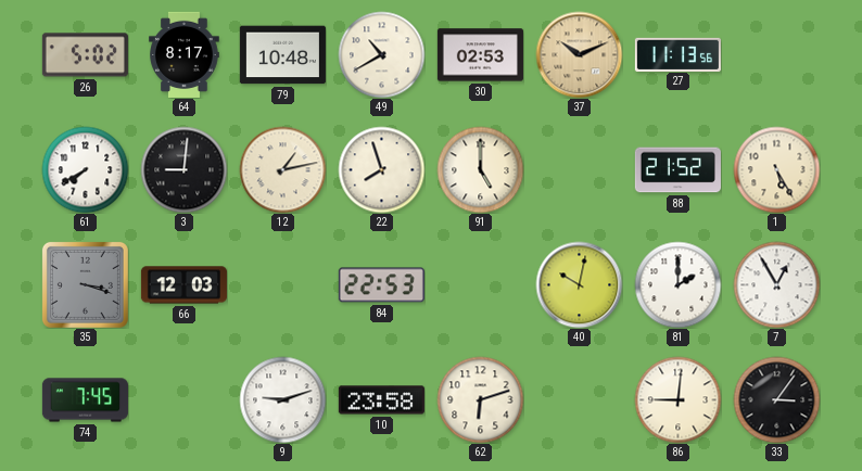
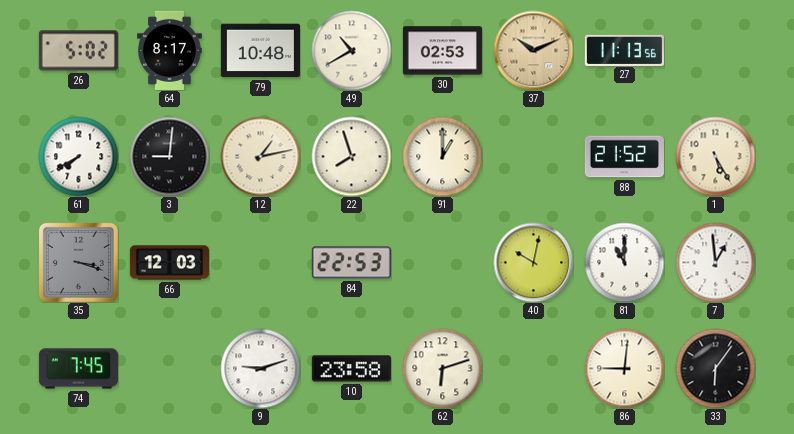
91: 5:00 -> 1:00 (442, 156)
81: 2:00 -> 11:00 (624, 262)
7: 12:55 -> 12:59 (715, 262)
33: 3:06 -> 6:06 (715, 368)
